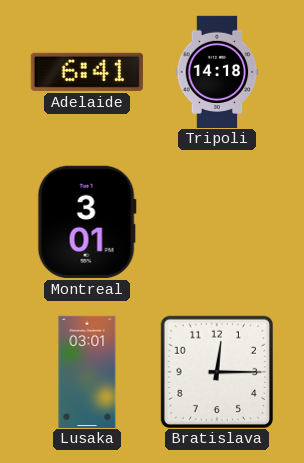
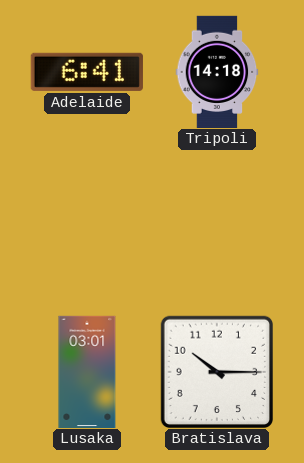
Montreal: 3:01 -> none (87, 222)
Bratislava: 12:15 -> 10:15 (216, 371)
